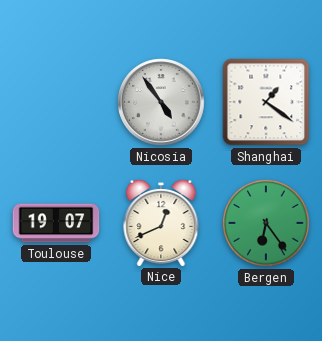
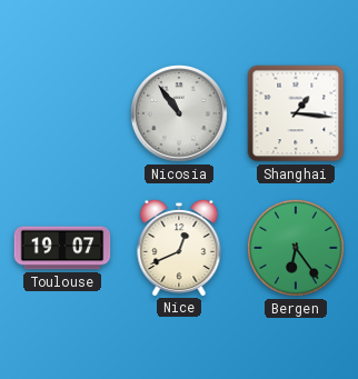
Nicosia: 4:54 -> 10:54 (179, 113)
Shanghai: 1:21 -> 1:16 (296, 113)
